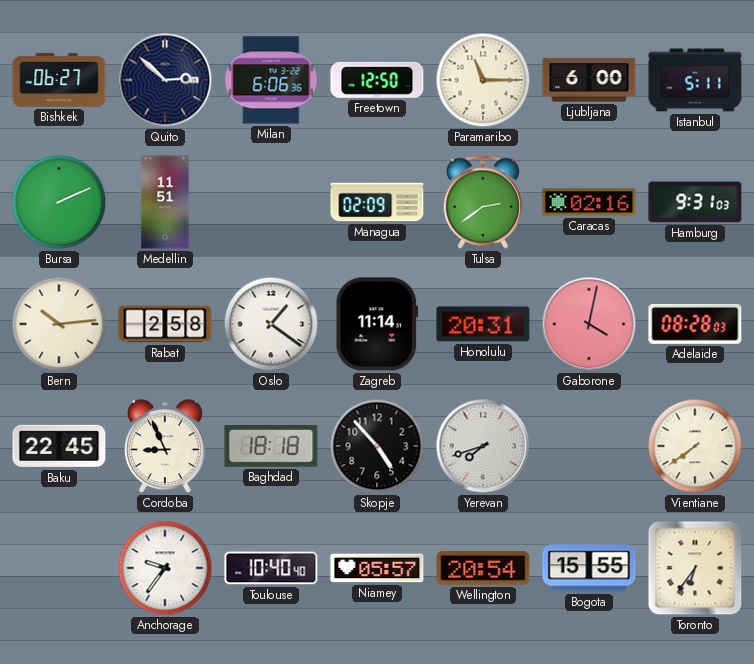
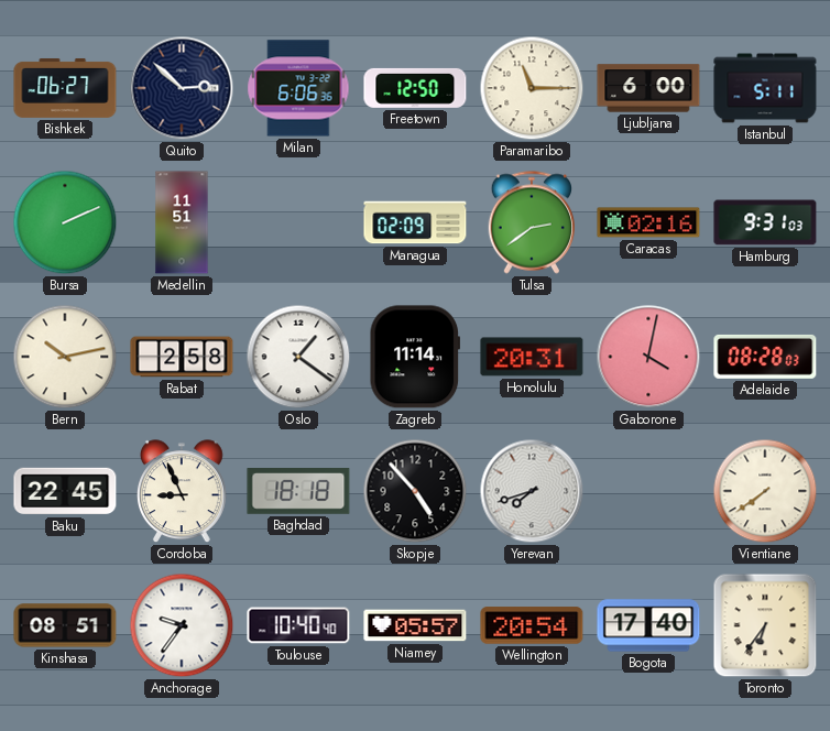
Bern: 10:14 -> 10:13 (65, 357)
Kinshasa: none -> 08:51 (65, 625)
Bogota: 15:55 -> 17:40 (648, 625)
